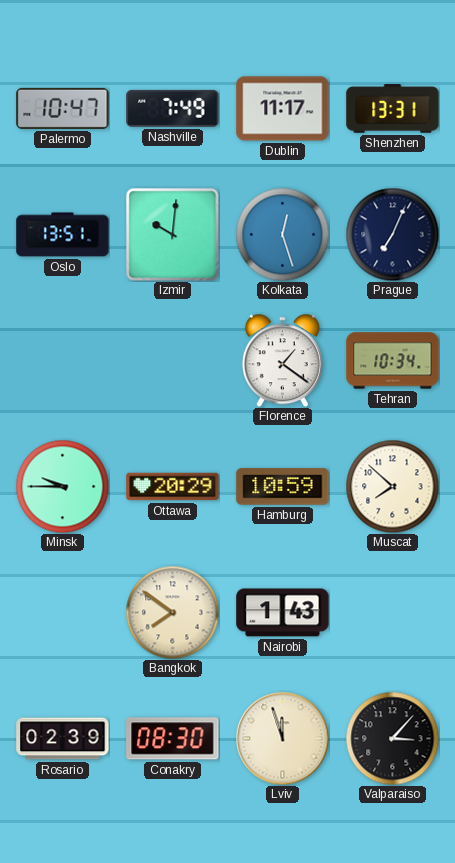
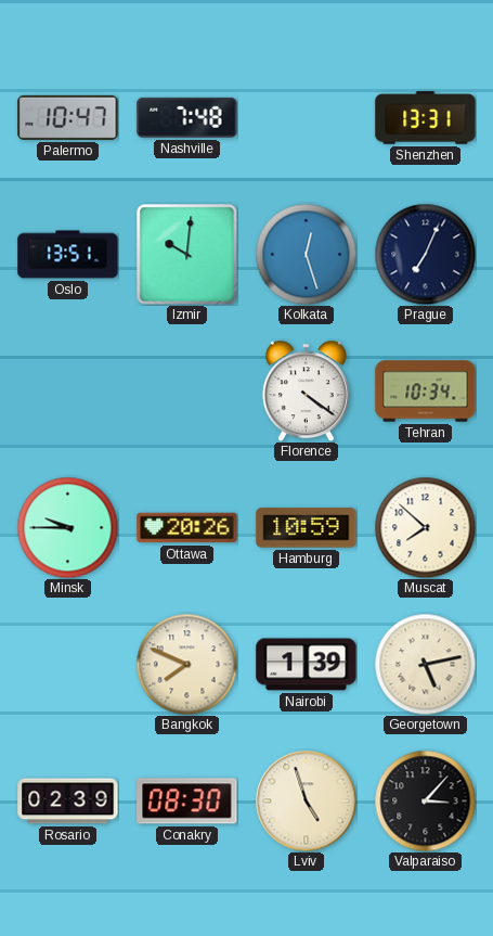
Nashville: 7:49 -> 7:48 (187, 117)
Dublin: 11:17 -> none (283, 109)
Florence: 1:21 -> 4:21 (306, 390)
Ottawa: 20:29 -> 20:26 (187, 528)
Bangkok: 7:51 -> 7:49 (186, 664)
Nairobi: 1:43 -> 1:39 (307, 665)
Georgetown: none -> 5:13 (425, 664)
Lviv: 11:57 -> 4:57 (306, 800)
